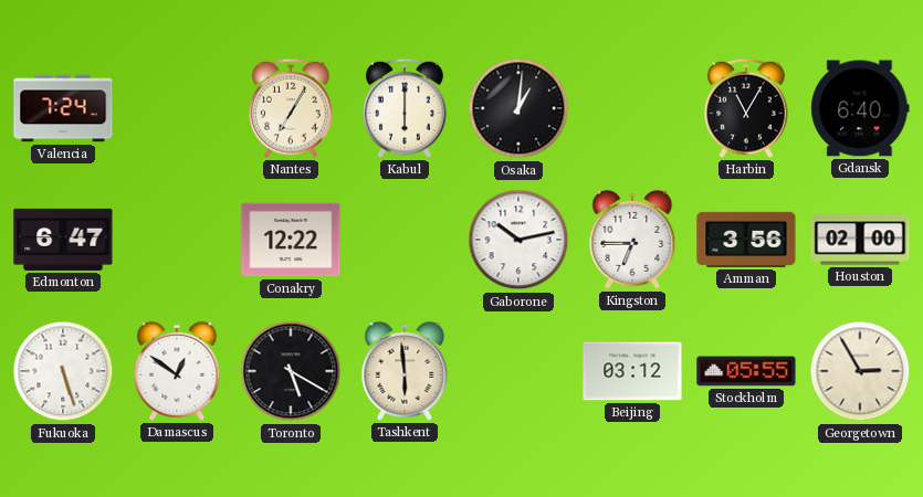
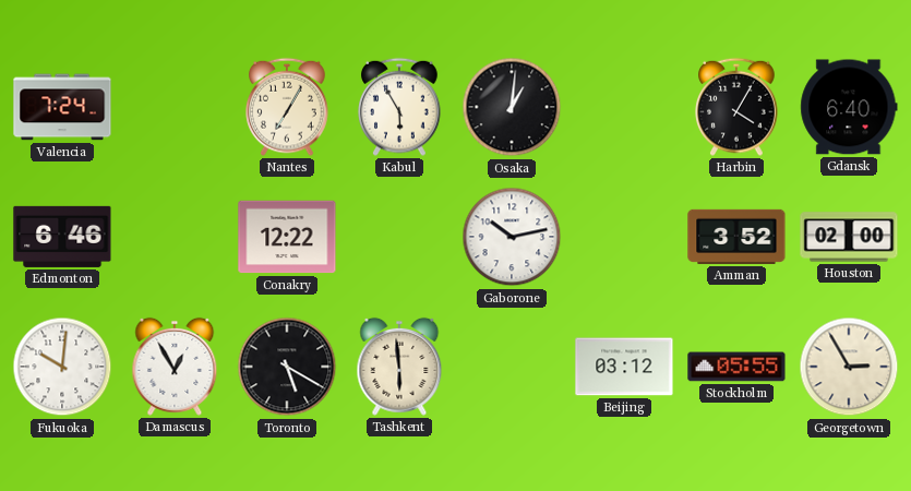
Kabul: 6:00 -> 5:55 (399, 107)
Harbin: 11:05 -> 4:05 (736, 107)
Edmonton: 6:47 -> 6:46 (62, 237)
Kingston: 6:45 -> none (632, 240)
Amman: 3:56 -> 3:52 (736, 237)
Fukuoka: 5:27 -> 10:01 (62, 367)
Damascus: 12:51 -> 12:55 (175, 367)
